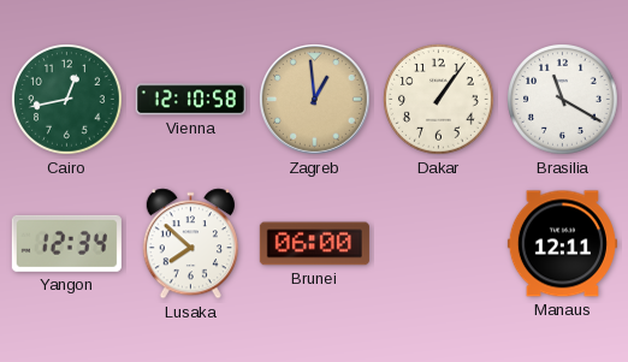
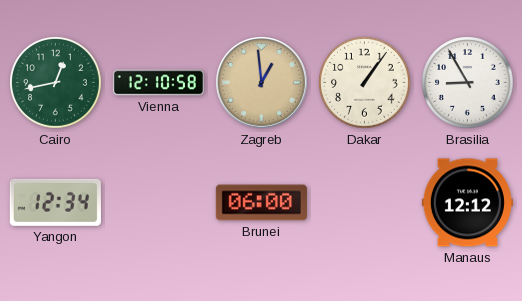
Brasilia: 11:20 -> 8:55 (468, 83)
Lusaka: 7:52 -> none (190, 244)
Manaus: 12:11 -> 12:12 (467, 203)
